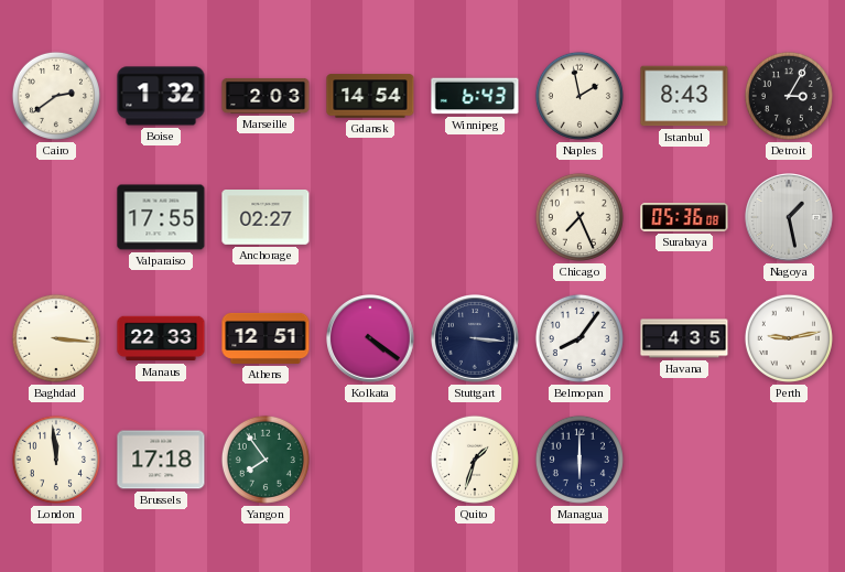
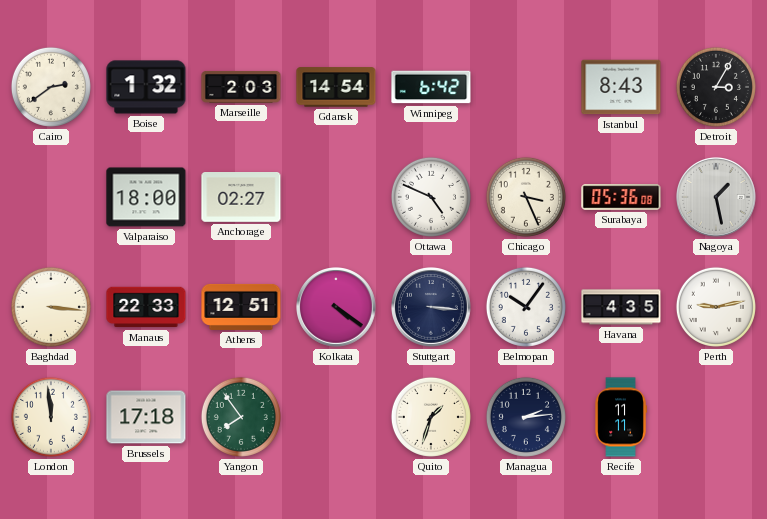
Winnipeg: 6:43 -> 6:42 (431, 87)
Naples: 1:58 -> none (579, 96)
Valparaiso: 17:55 -> 18:00 (146, 197)
Ottawa: none -> 4:49 (431, 197)
Chicago: 7:26 -> 3:26 (526, 197)
Belmopan: 8:06 -> 10:06 (526, 307)
Managua: 6:00 -> 2:14 (526, 417)
Recife: none -> 11:11 (621, 417)
